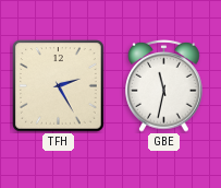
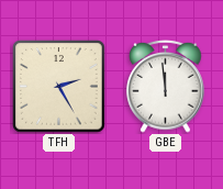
GBE: 11:32 -> 11:59 (166, 86)
